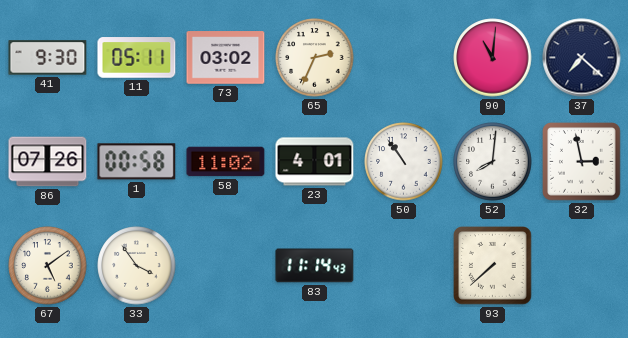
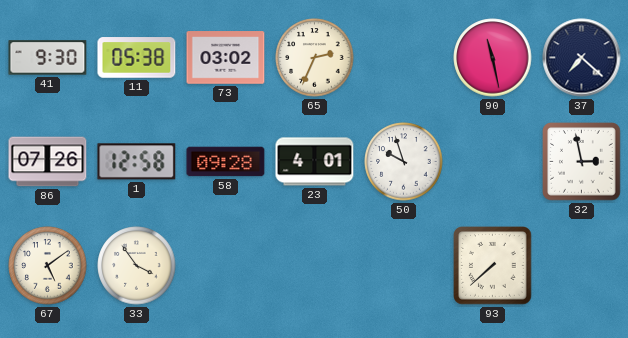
11: 05:11 -> 05:38 (137, 58)
90: 11:01 -> 11:28 (493, 58)
1: 00:58 -> 12:58 (137, 162)
58: 11:02 -> 09:28 (226, 162)
50: 10:54 -> 9:57 (404, 162)
52: 8:01 -> none (493, 162)
83: 11:14 -> none (315, 266)
